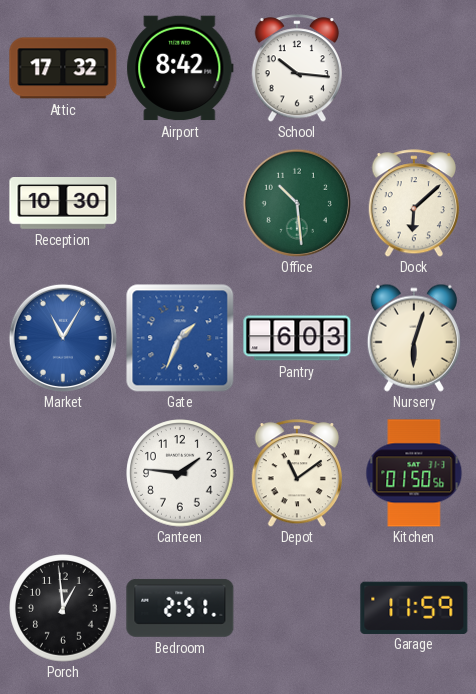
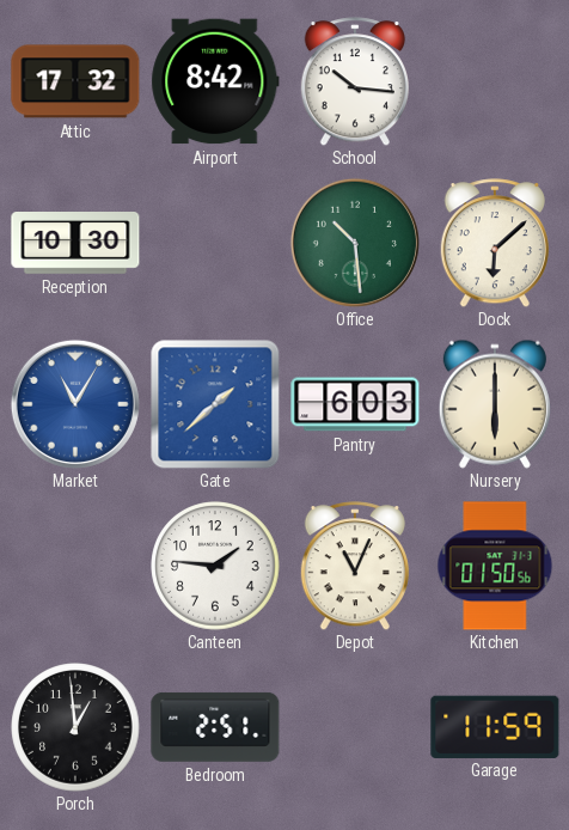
Gate: 1:34 -> 1:38 (215, 404)
Nursery: 6:03 -> 6:00 (495, 404)
Depot: 11:09 -> 11:04 (355, 566)
